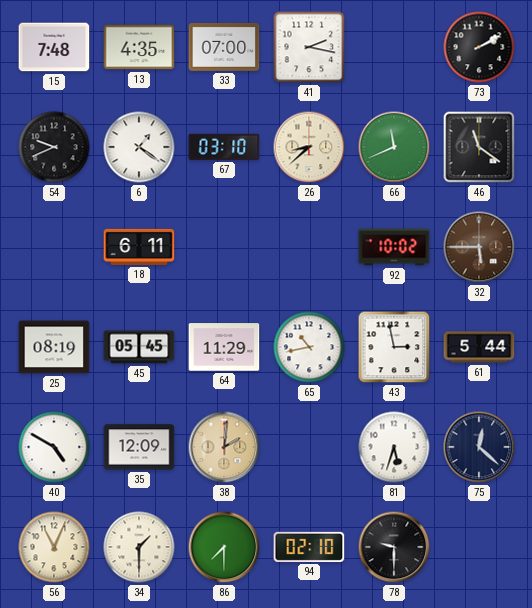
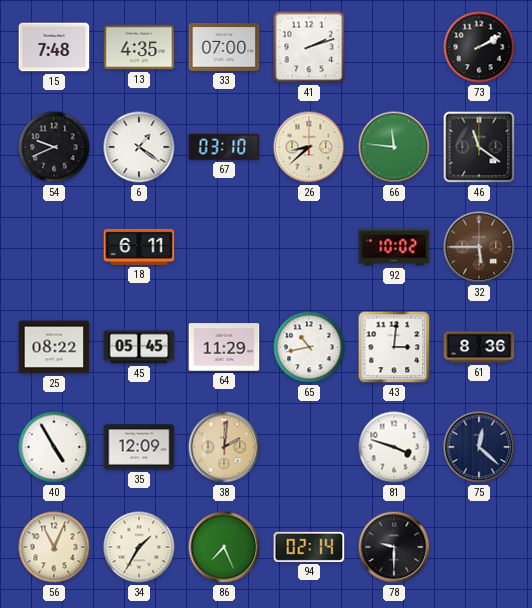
41: 2:17 -> 2:12 (309, 47)
66: 11:41 -> 11:46 (394, 147)
25: 08:19 -> 08:22 (54, 347)
43: 2:58 -> 3:01 (394, 347)
61: 5:44 -> 8:36 (479, 347)
40: 4:50 -> 4:55 (54, 447)
81: 5:33 -> 3:48 (394, 447)
34: 1:30 -> 1:35 (139, 547)
86: 7:30 -> 7:26 (224, 547)
94: 02:10 -> 02:14 (309, 547)
